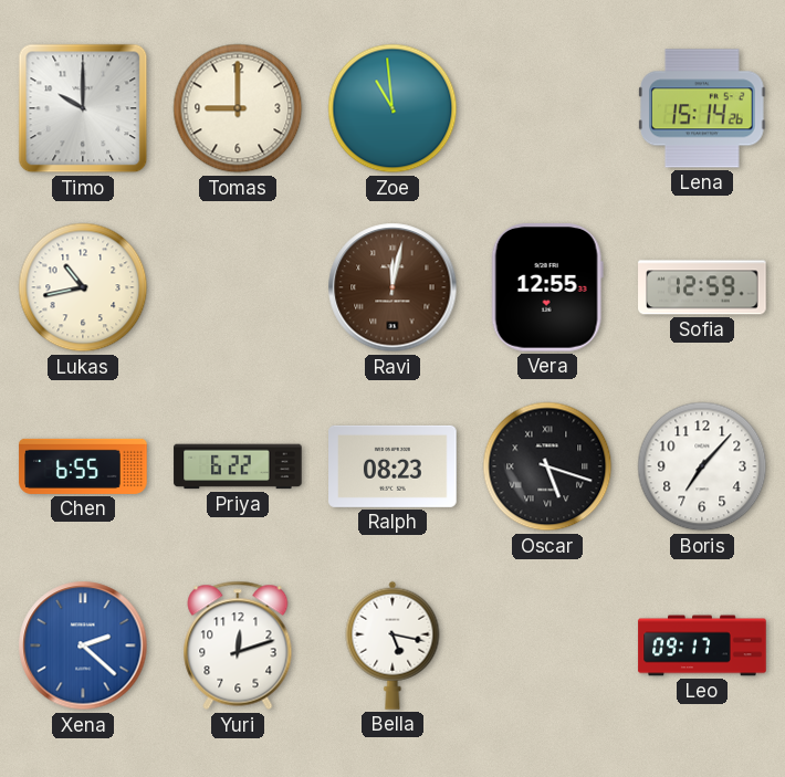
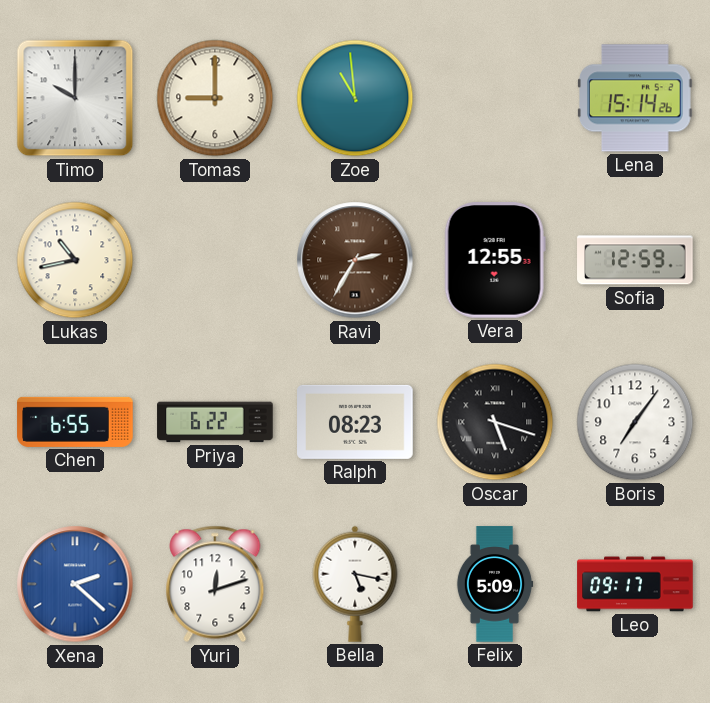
Ravi: 12:02 -> 2:35 (355, 260)
Boris: 7:07 -> 7:06 (635, 422)
Felix: none -> 5:09 (495, 584)
